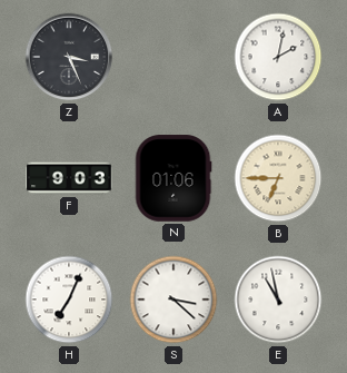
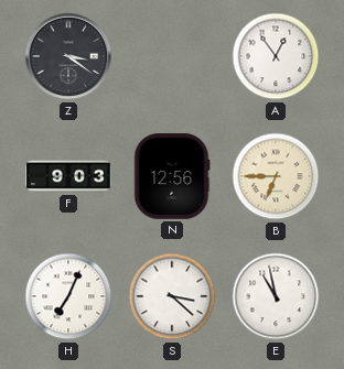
Z: 3:26 -> 3:21 (68, 56)
A: 2:02 -> 12:54 (276, 56)
N: 01:06 -> 12:56 (172, 176)
